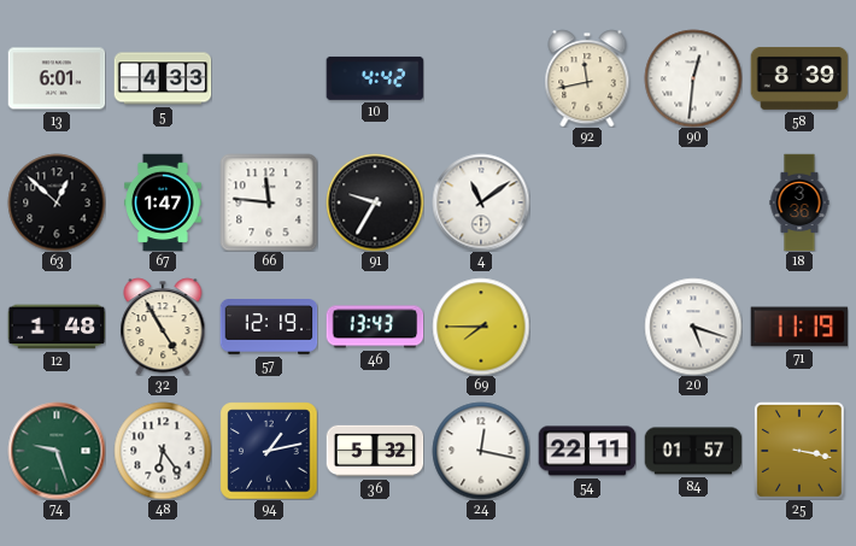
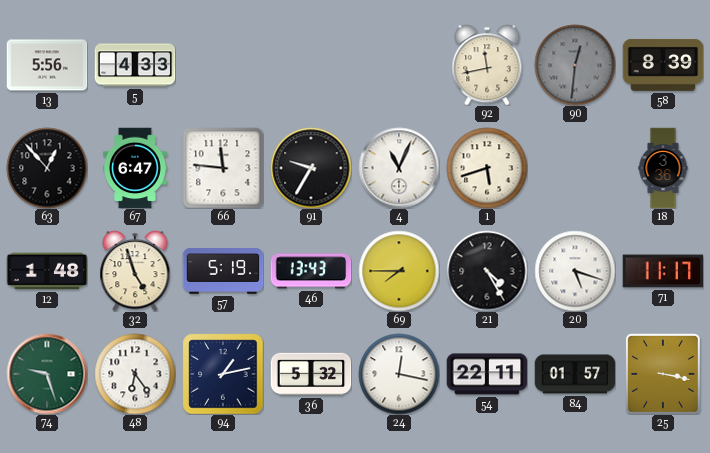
13: 6:01 -> 5:56 (47, 65)
10: 4:42 -> none (375, 78)
90 dial: white -> grey (575, 65)
63: 12:52 -> 12:53 (47, 168)
67: 1:47 -> 6:47 (135, 168)
4: 11:09 -> 11:04 (399, 168)
1: none -> 5:42 (487, 168)
32: 4:55 -> 4:57 (135, 271)
57: 12:19 -> 5:19 (223, 272)
21: none -> 4:25 (487, 271)
71: 11:19 -> 11:17 (663, 271)
